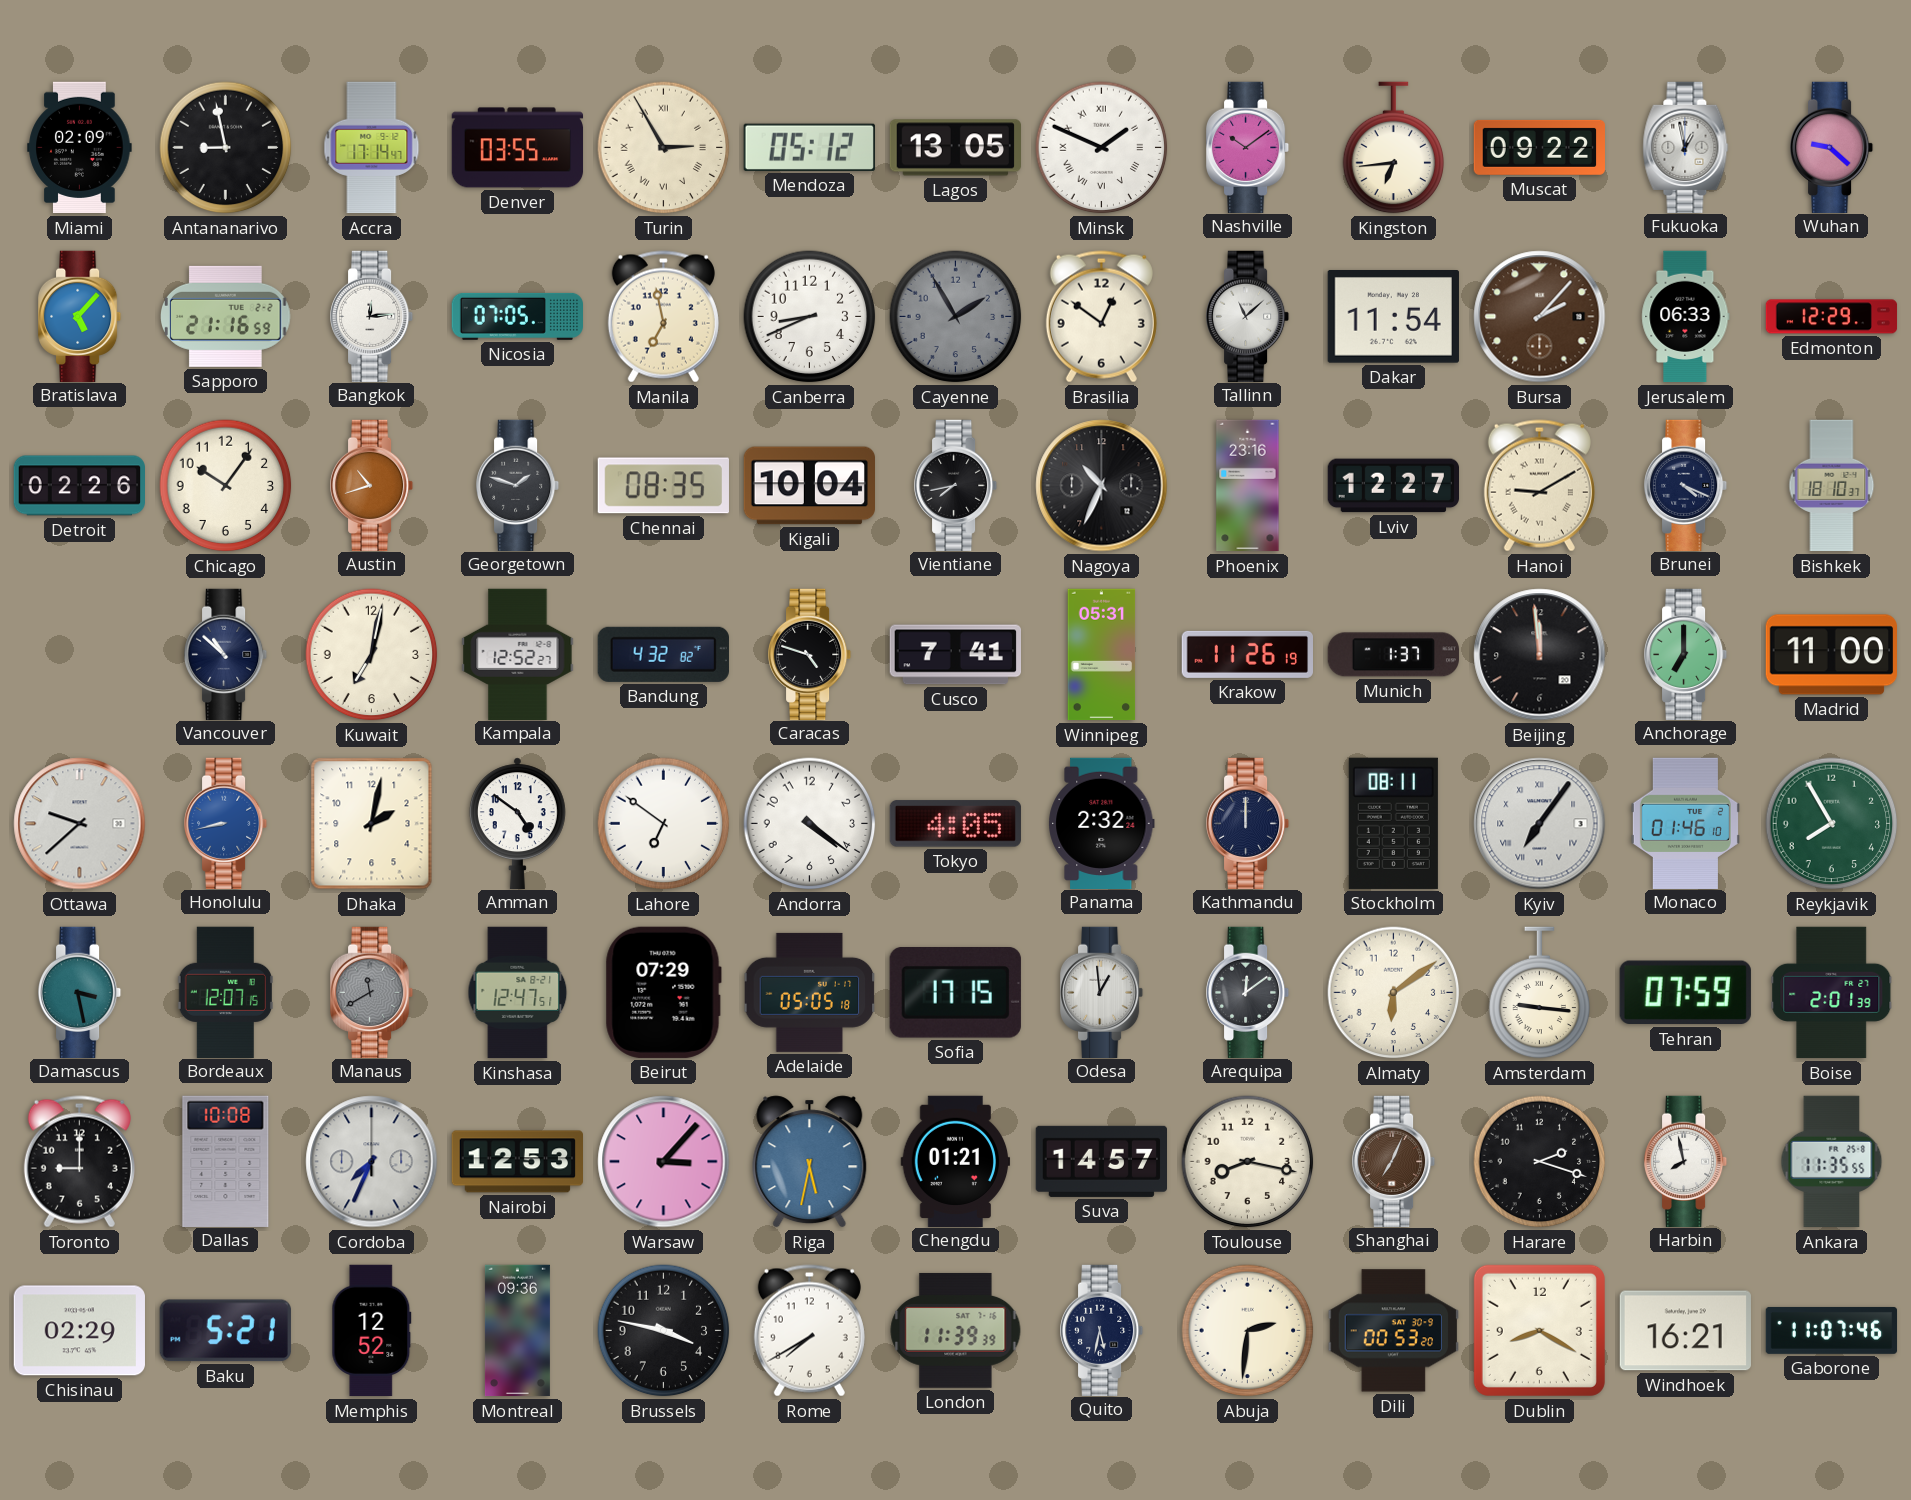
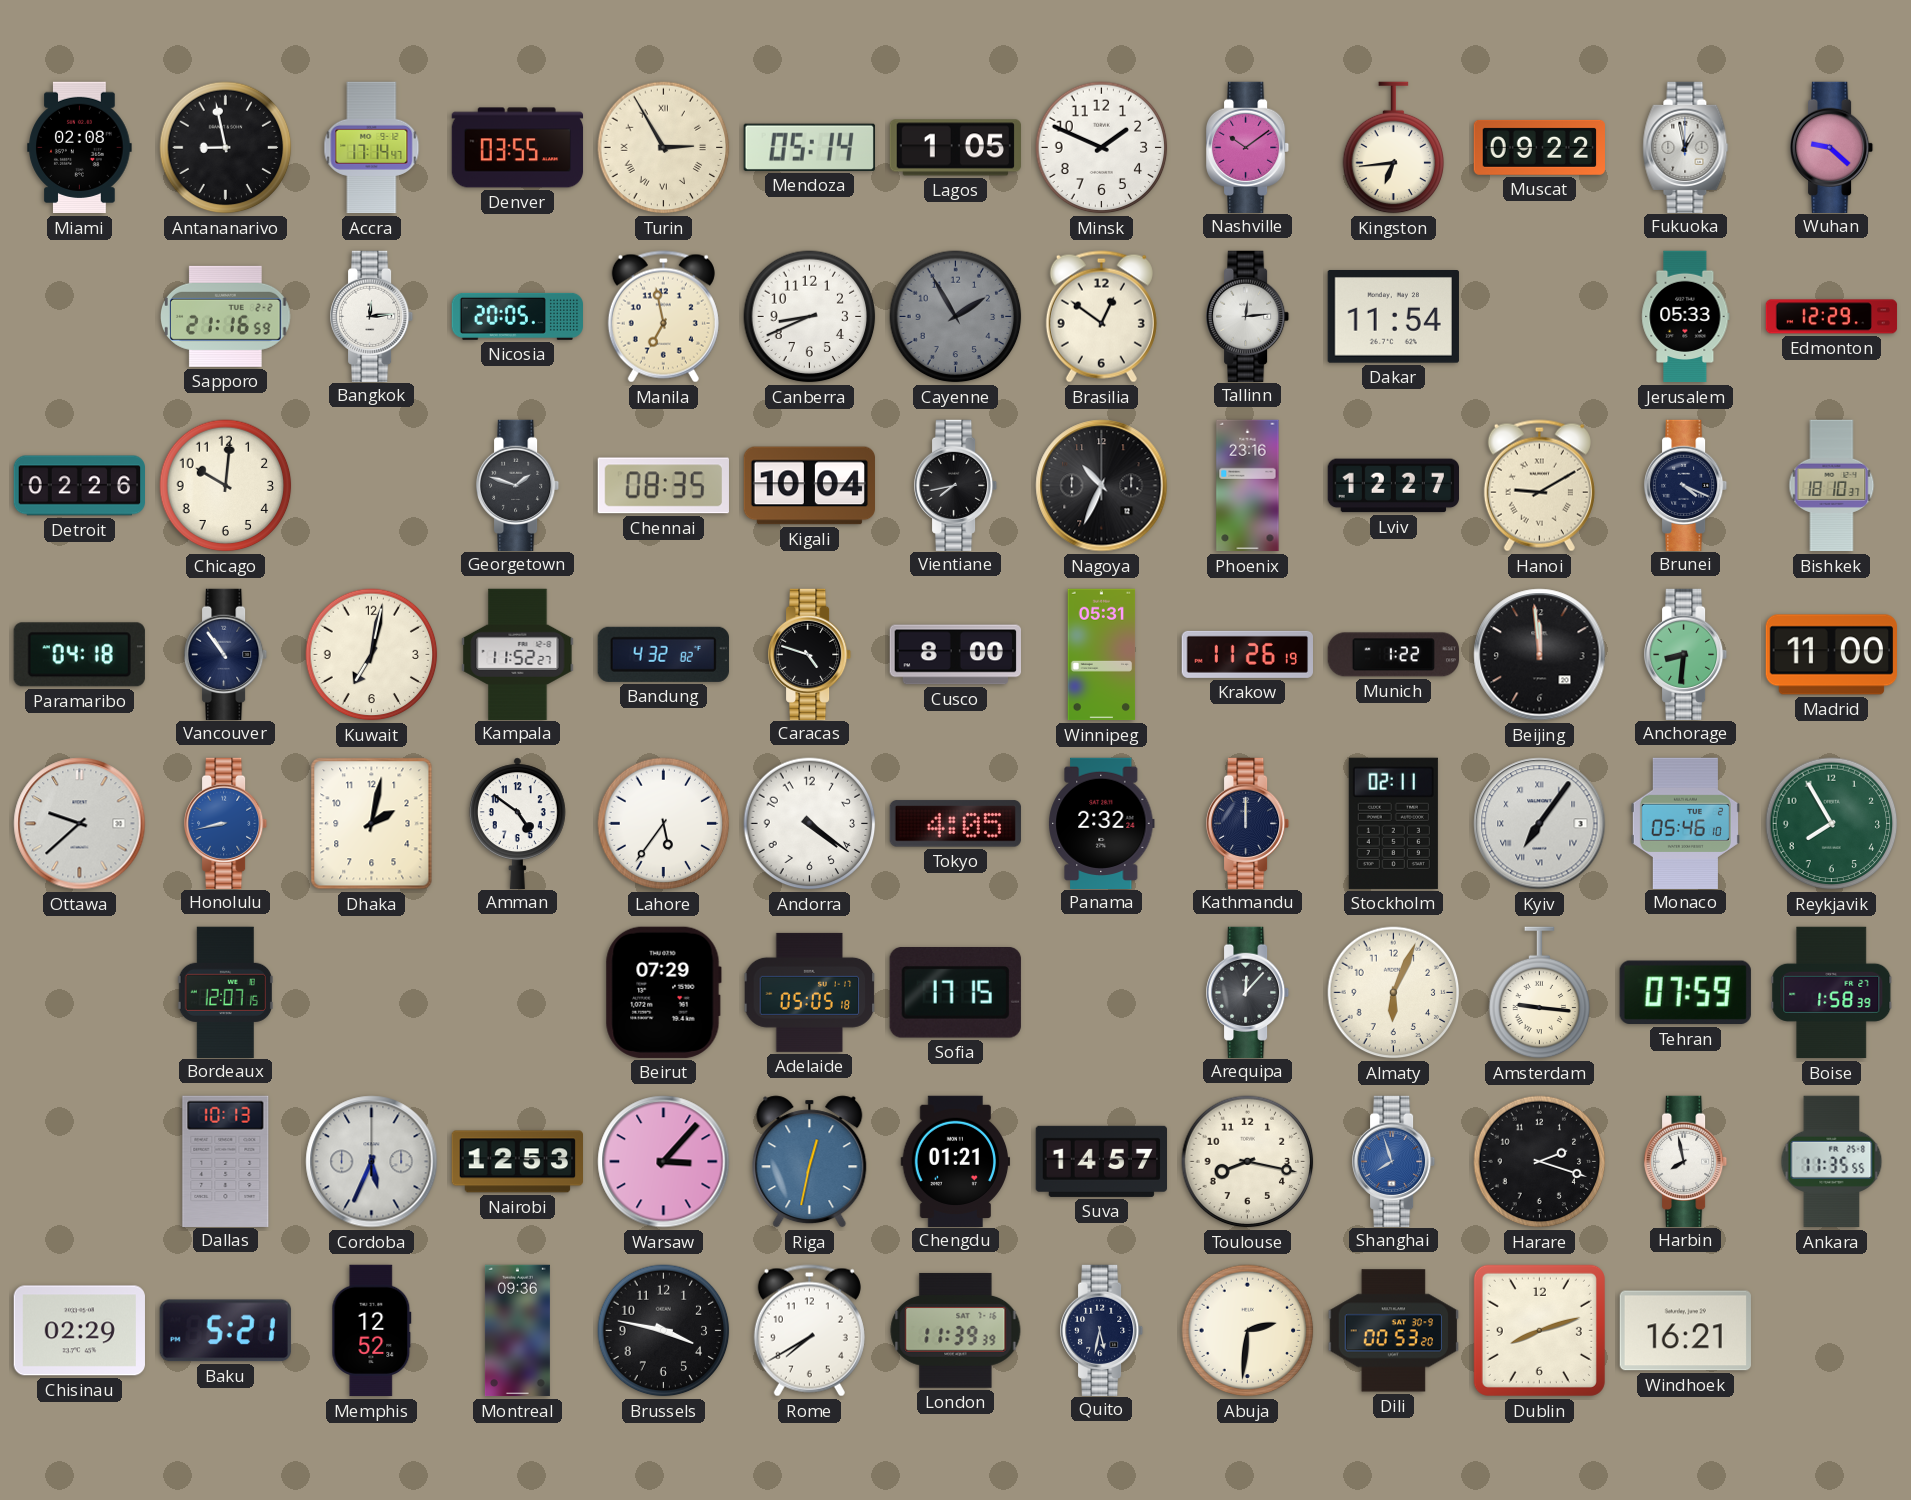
Miami: 02:09 -> 02:08 (80, 148)
Mendoza: 05:12 -> 05:14 (809, 147)
Lagos: 13:05 -> 1:05 (955, 148)
Minsk numerals: Roman -> Arabic (1102, 148)
Bratislava: 5:07 -> none (81, 316)
Nicosia: 07:05 -> 20:05 (517, 316)
Tallinn: 11:08 -> 12:14 (1249, 316)
Bursa: 2:07 -> none (1540, 317)
Jerusalem: 06:33 -> 05:33 (1686, 317)
Chicago: 10:06 -> 10:01 (226, 486)
Austin: 10:42 -> none (373, 485)
Paramaribo: none -> 04:18 (79, 655)
Vancouver: 10:52 -> 10:54 (227, 654)
Kampala: 12:52 -> 11:52 (518, 654)
Cusco: 7:41 -> 8:00 (955, 655)
Munich: 1:37 -> 1:22 (1393, 655)
Anchorage: 7:00 -> 8:31 (1687, 654)
Lahore: 6:51 -> 5:36 (664, 824)
Stockholm: 08:11 -> 02:11 (1393, 823)
Monaco: 01:46 -> 05:46 (1685, 823)
Damascus: 3:28 -> none (81, 992)
Manaus: 11:40 -> none (373, 992)
Kinshasa: 12:47 -> none (518, 993)
Odesa: 12:59 -> none (1103, 992)
Arequipa: 12:09 -> 12:07 (1249, 992)
Almaty: 6:09 -> 6:04 (1394, 993)
Boise: 2:01 -> 1:58 (1832, 993)
Toronto: 9:00 -> none (79, 1162)
Dallas: 10:08 -> 10:13 (226, 1161)
Cordoba: 7:34 -> 5:34 (372, 1162)
Riga: 5:32 -> 12:32 (810, 1162)
Shanghai: 7:04 -> 7:57 (1395, 1161)
Shanghai dial: brown -> blue (1395, 1161)
Dublin: 8:20 -> 8:12 (1539, 1330)
Gaborone: 11:07 -> none (1832, 1330)
